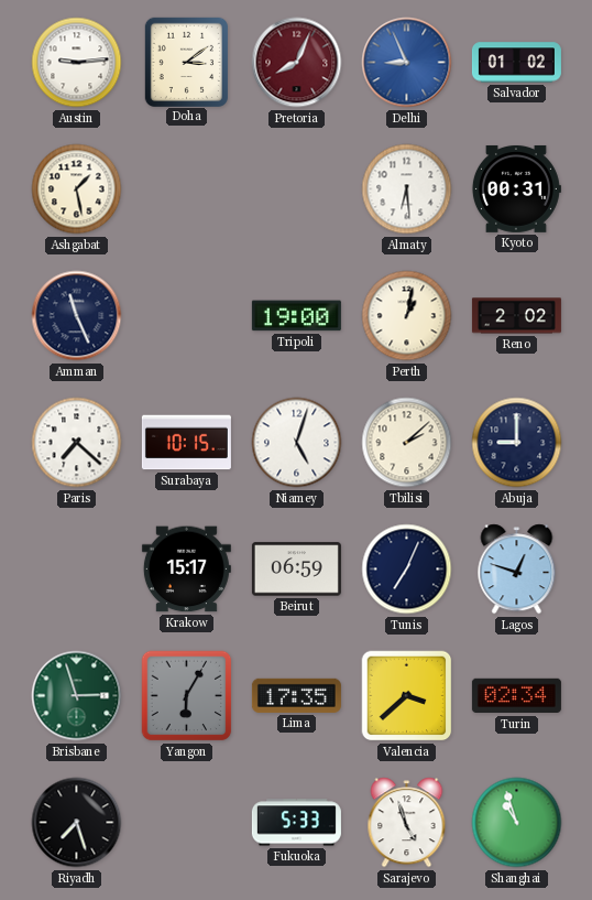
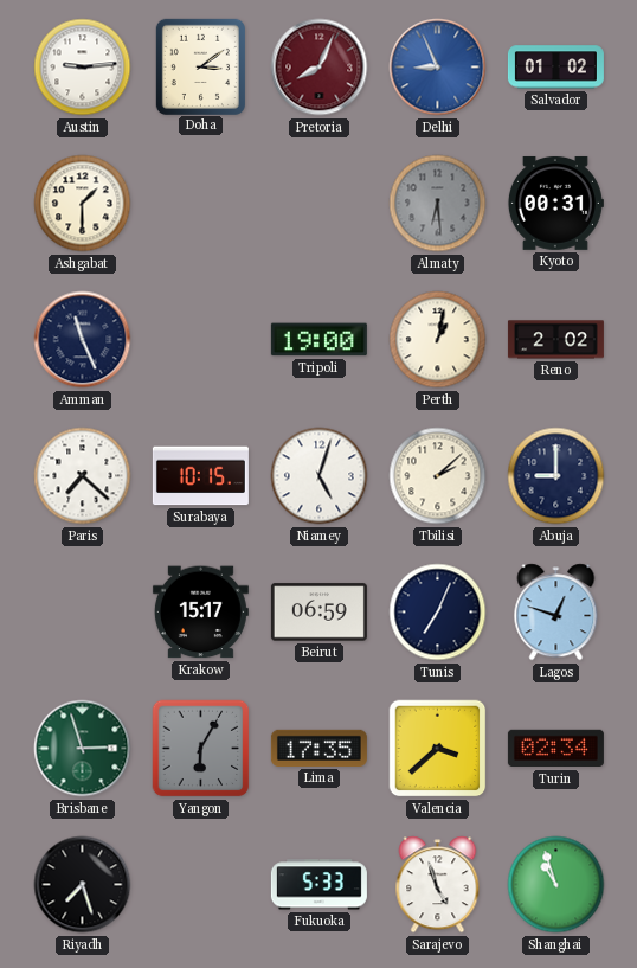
Ashgabat: 1:28 -> 1:30 (83, 204)
Almaty dial: white -> grey (438, 204)
